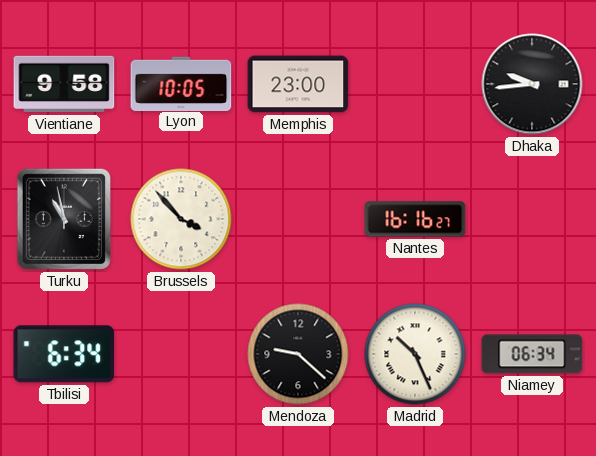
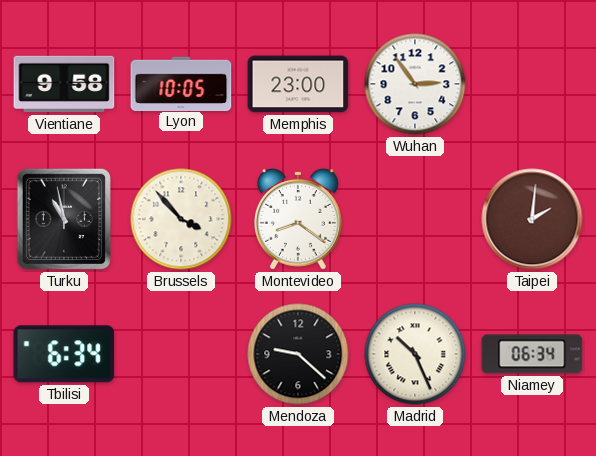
Wuhan: none -> 2:54 (415, 84)
Dhaka: 9:44 -> none (532, 84)
Montevideo: none -> 8:21 (298, 219)
Nantes: 16:16 -> none (415, 219)
Taipei: none -> 2:01 (532, 219)
